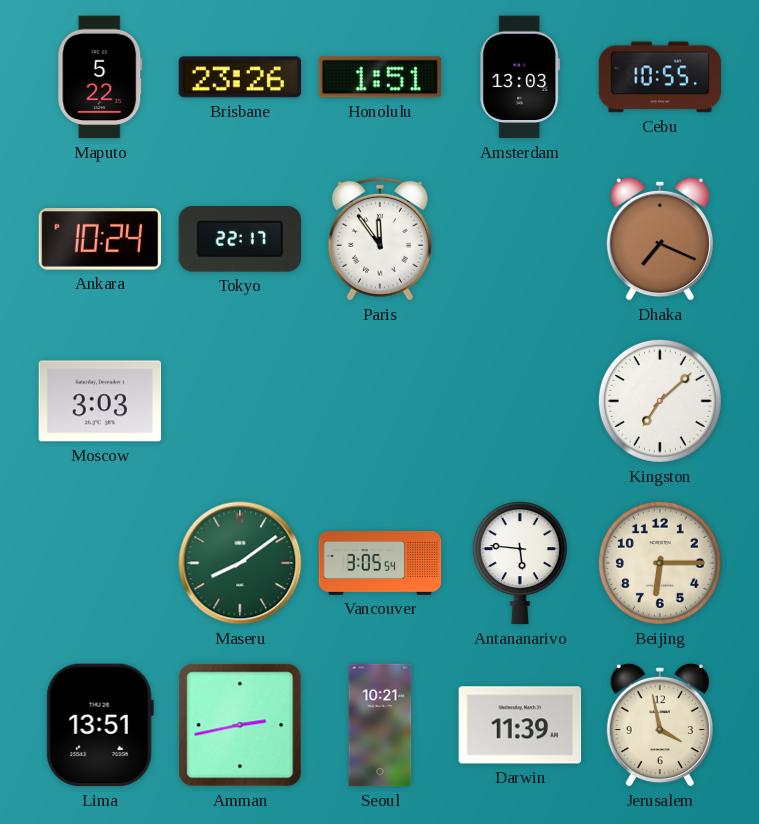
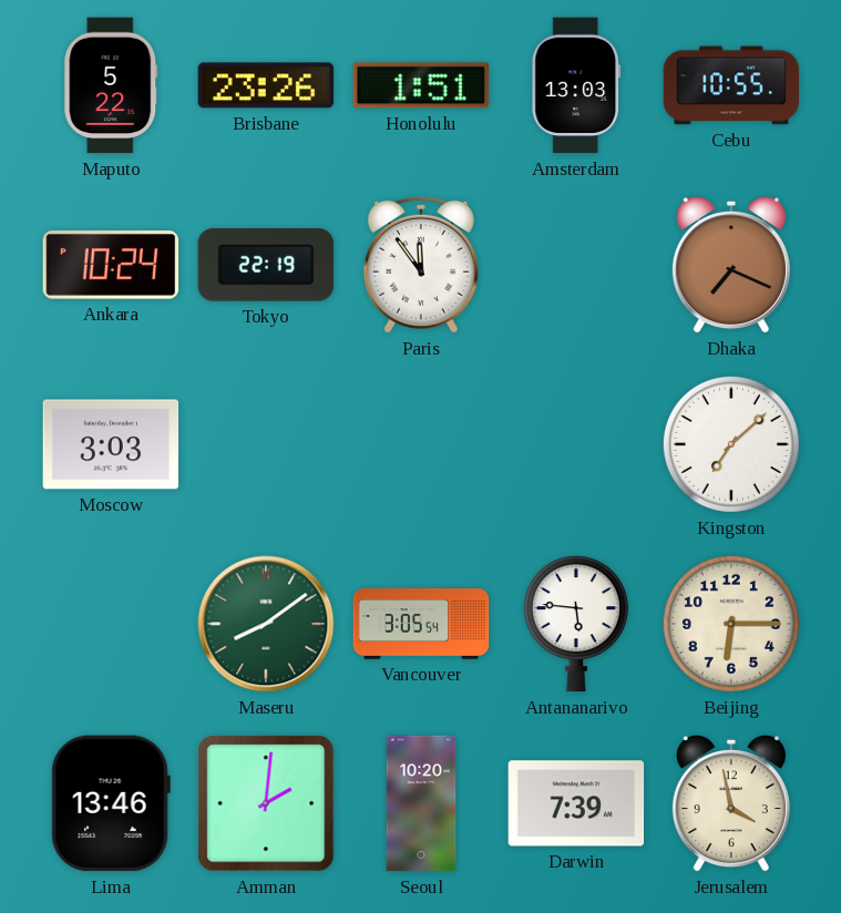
Tokyo: 22:17 -> 22:19 (265, 266)
Lima: 13:51 -> 13:46 (111, 803)
Amman: 2:43 -> 2:01 (266, 803)
Seoul: 10:21 -> 10:20 (421, 803)
Darwin: 11:39 -> 7:39 (576, 803)
